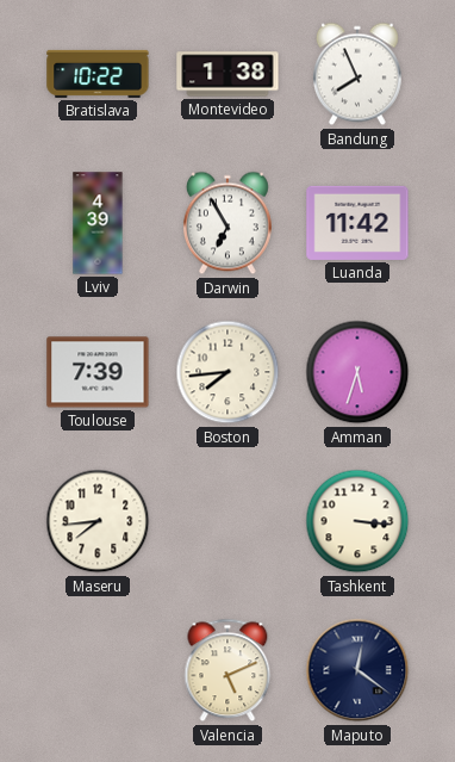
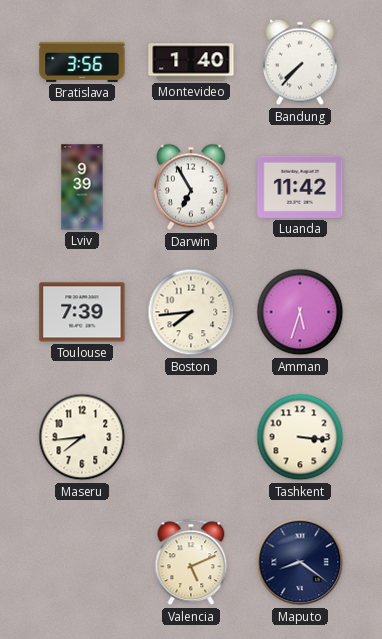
Bratislava: 10:22 -> 3:56 (82, 62)
Montevideo: 1:38 -> 1:40 (191, 62)
Bandung: 7:56 -> 7:37 (300, 62)
Lviv: 4:39 -> 9:39 (82, 187)
Maputo: 12:21 -> 8:21 (300, 562)
